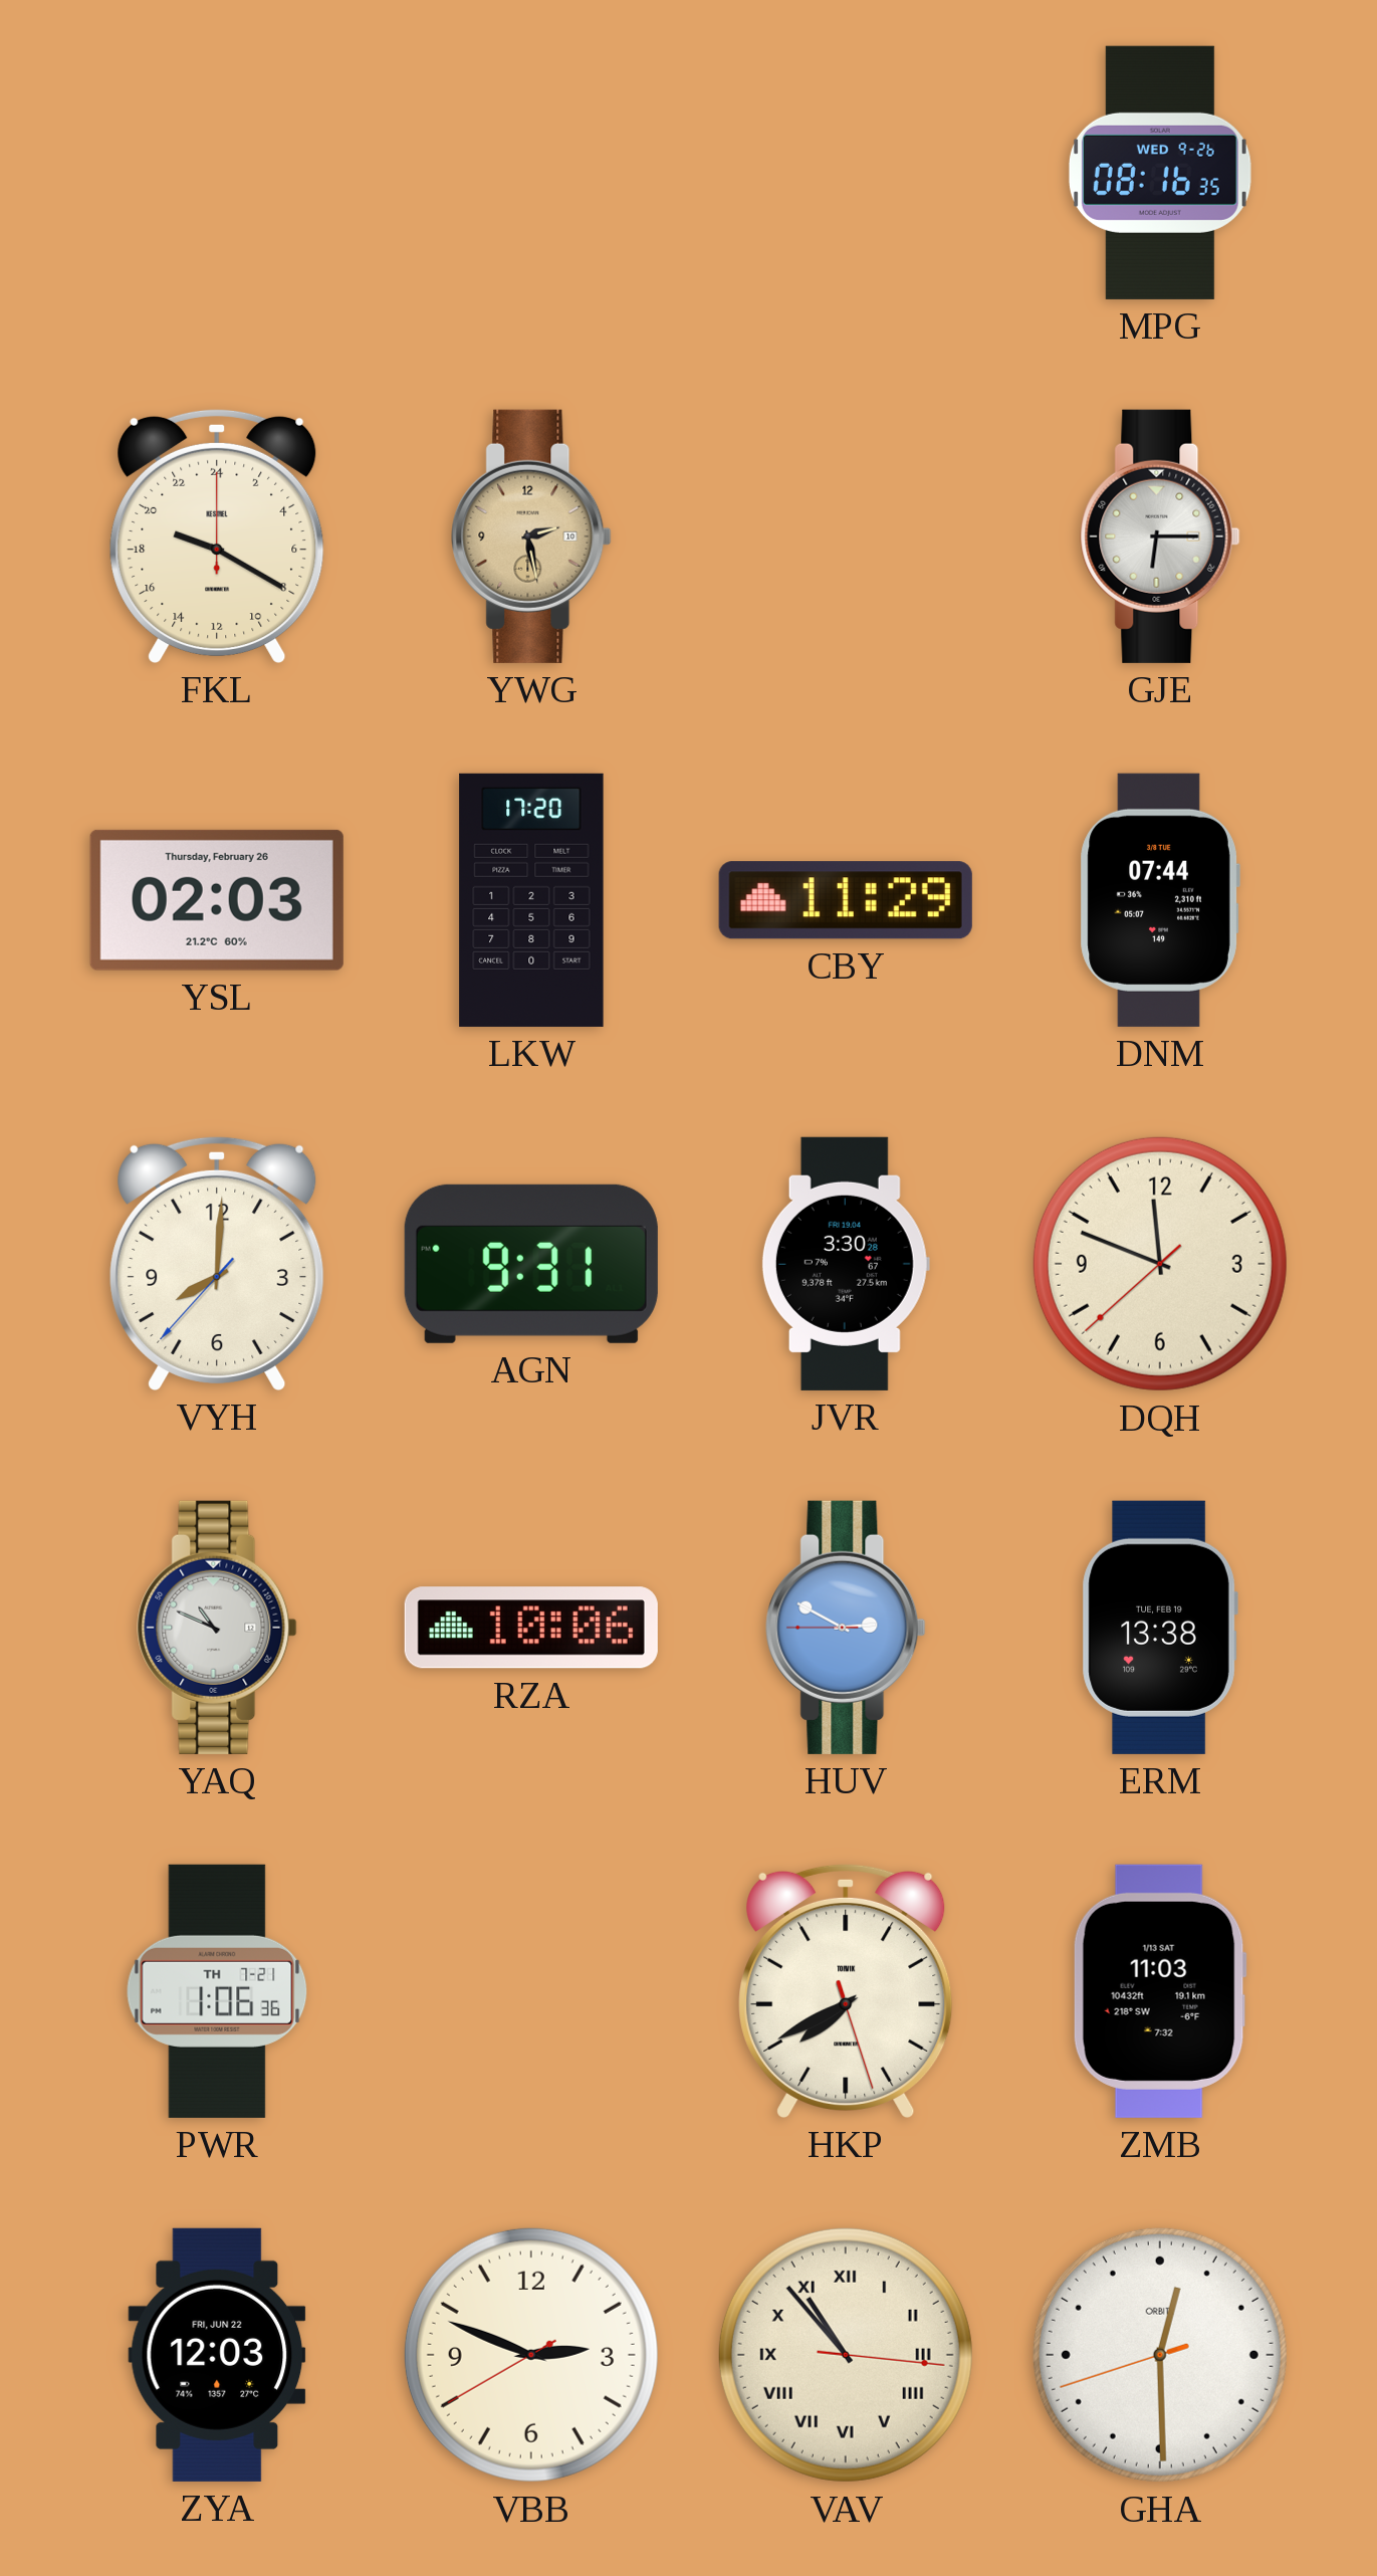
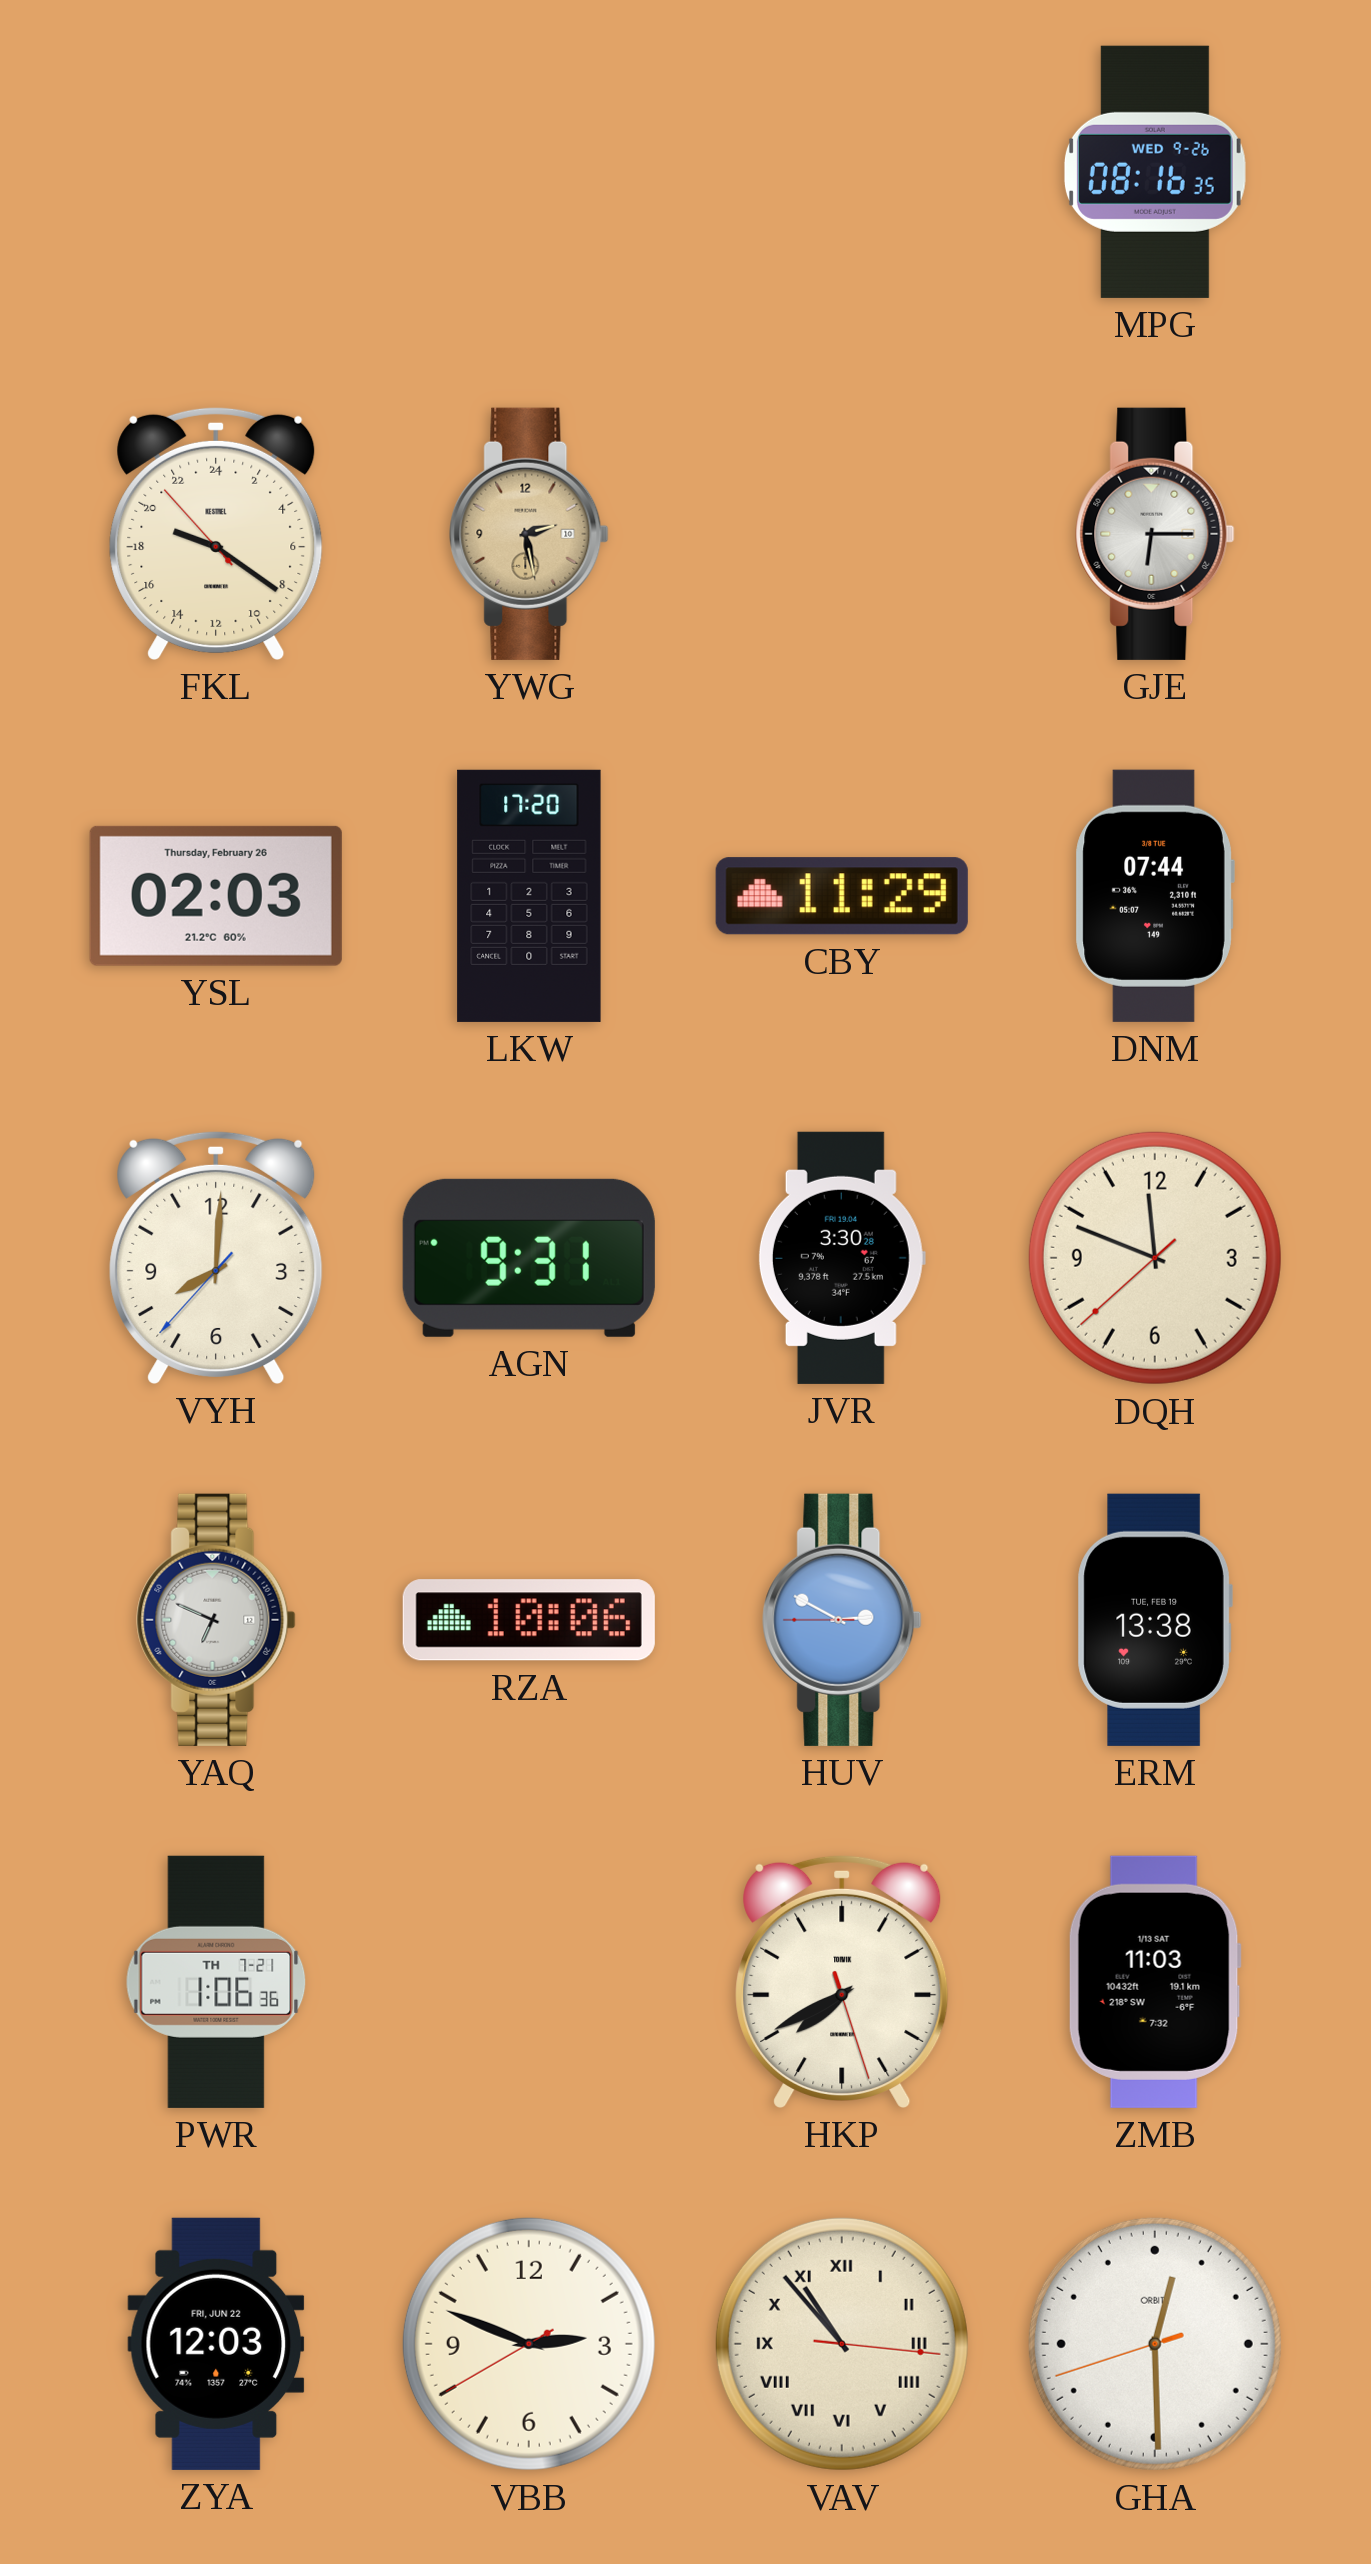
FKL: 19:20:00 -> 19:20:53 (216, 533)
YAQ: 10:49 -> 6:49 (216, 1620)
